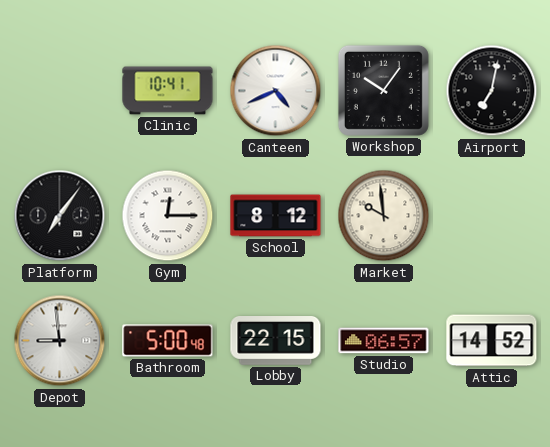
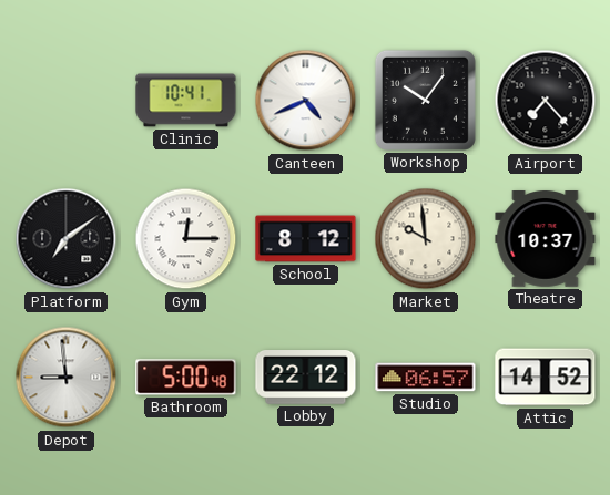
Airport: 7:02 -> 7:23 (546, 101)
Platform: 7:06 -> 7:09 (67, 239)
Theatre: none -> 10:37 (546, 239)
Lobby: 22:15 -> 22:12 (306, 378)
